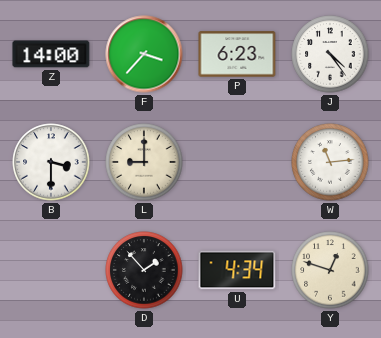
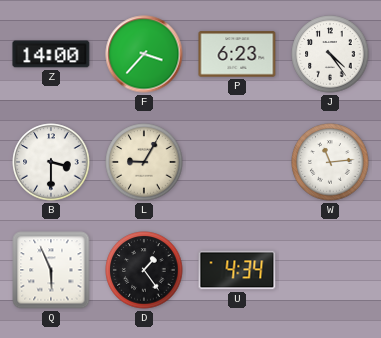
L: 9:00 -> 9:05 (144, 162)
Q: none -> 5:56 (51, 270)
D: 1:53 -> 1:24 (144, 270)
Y: 12:48 -> none (330, 270)
